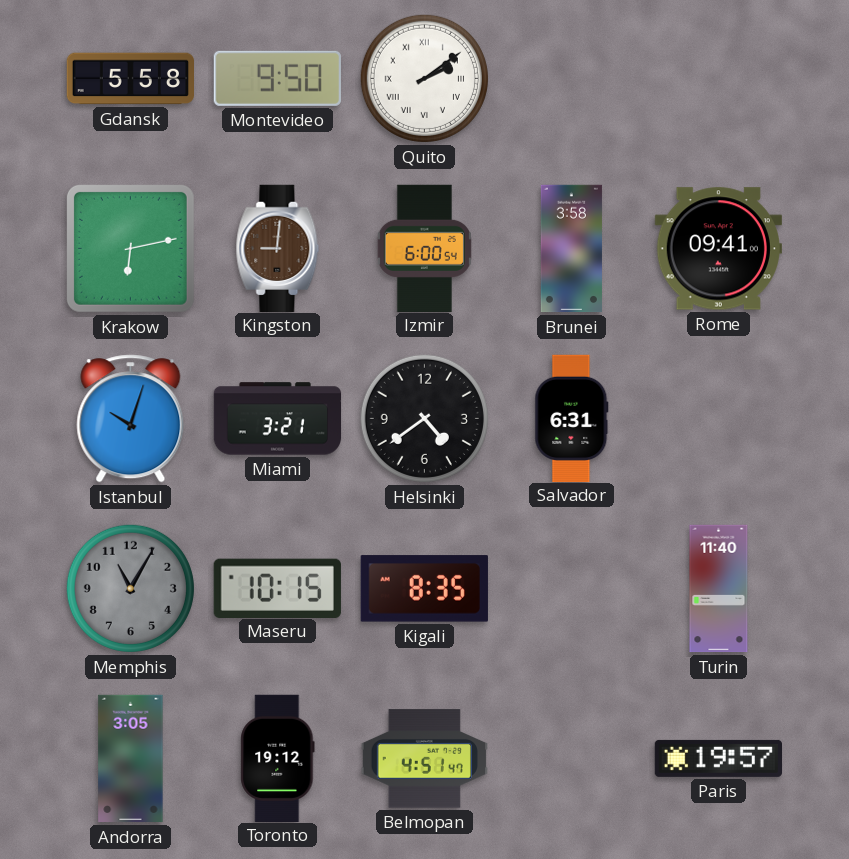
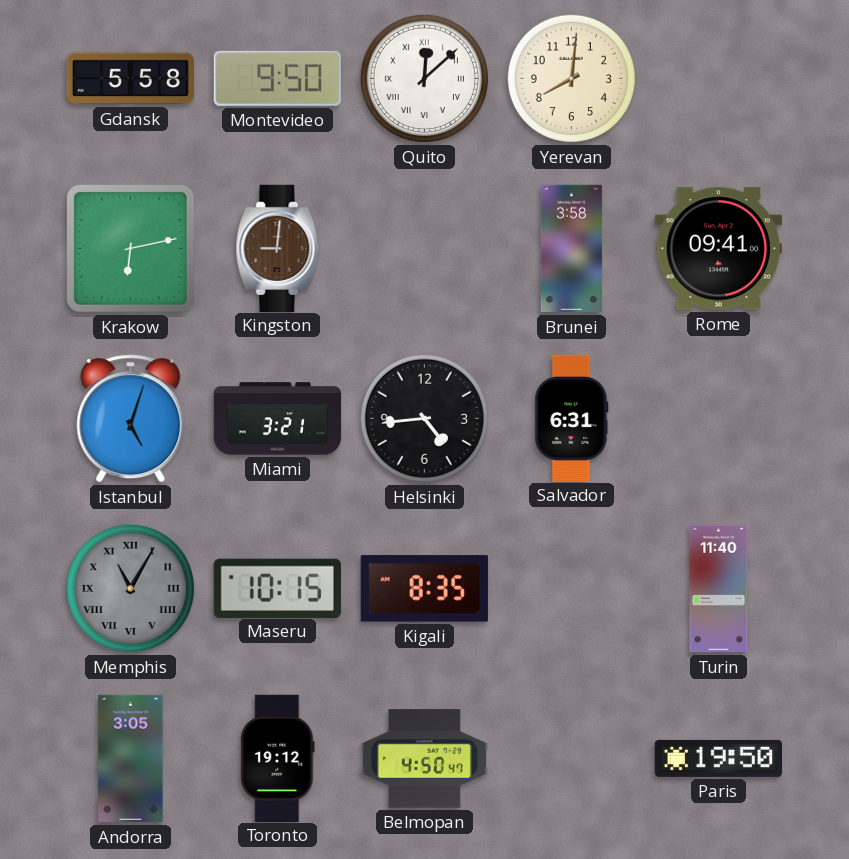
Quito: 2:09 -> 12:08 (424, 78)
Yerevan: none -> 8:01 (571, 78)
Izmir: 6:00 -> none (424, 248)
Istanbul: 10:03 -> 5:03 (131, 419)
Helsinki: 4:39 -> 4:44 (424, 418)
Memphis numerals: Arabic -> Roman (130, 588)
Belmopan: 4:51 -> 4:50 (424, 759)
Paris: 19:57 -> 19:50 (718, 758)
